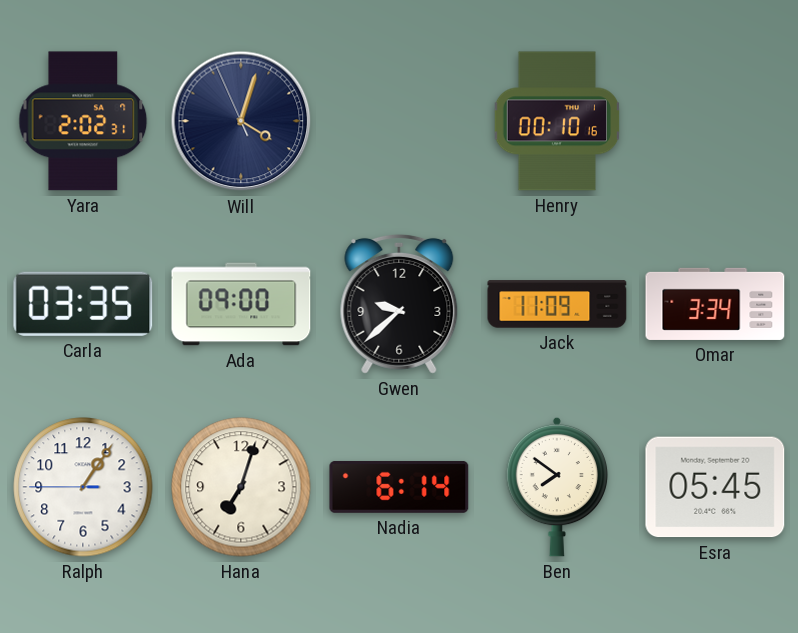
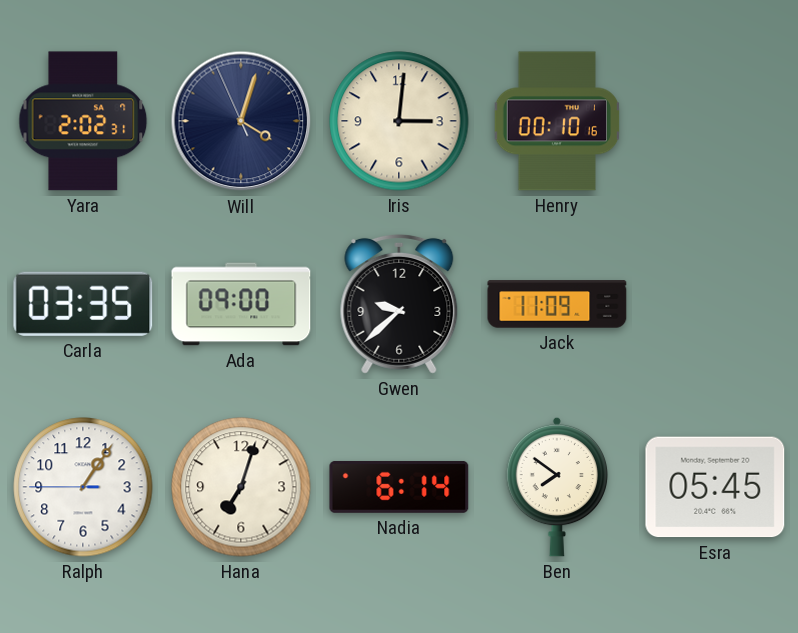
Iris: none -> 3:01 (399, 121)
Omar: 3:34 -> none (715, 304)
